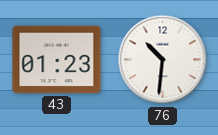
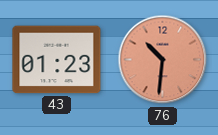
76 dial: white -> salmon (163, 60)
